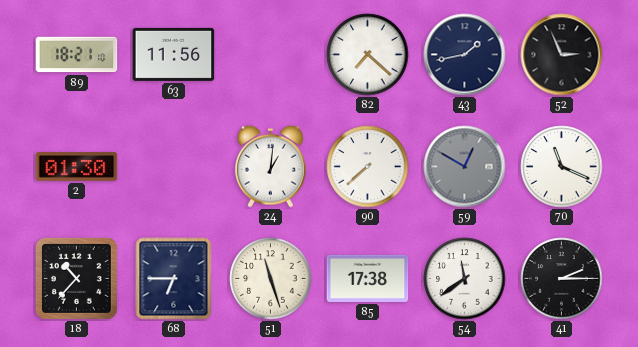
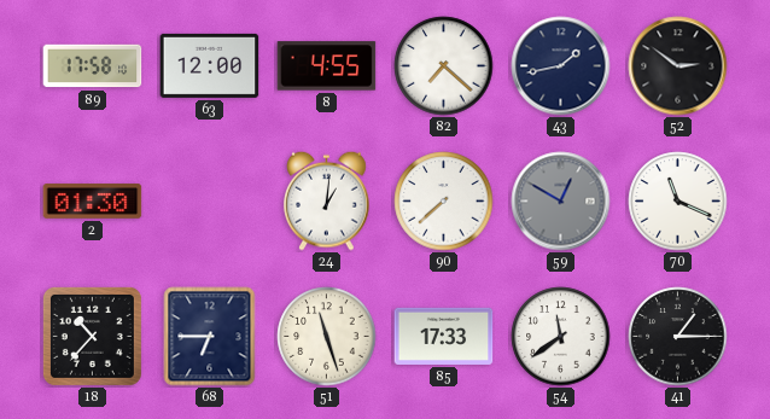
89: 18:21 -> 17:58 (93, 66)
63: 11:56 -> 12:00 (210, 65)
8: none -> 4:55 (327, 66)
52: 2:56 -> 2:51 (678, 66)
85: 17:38 -> 17:33 (444, 336)
41: 2:15 -> 1:15 (678, 337)
